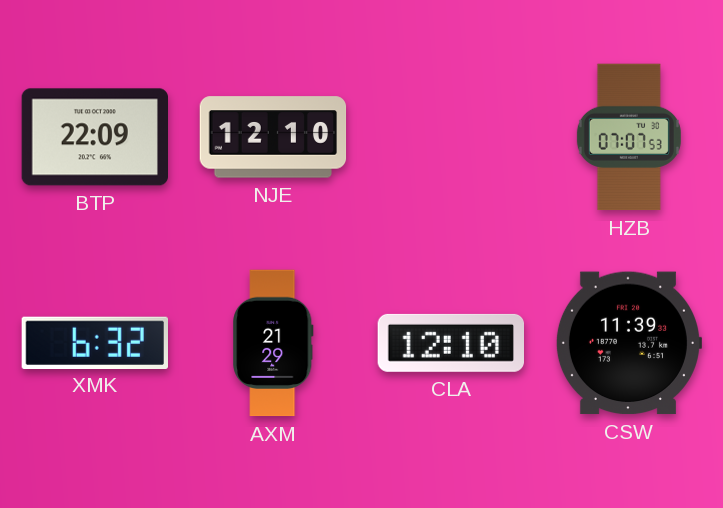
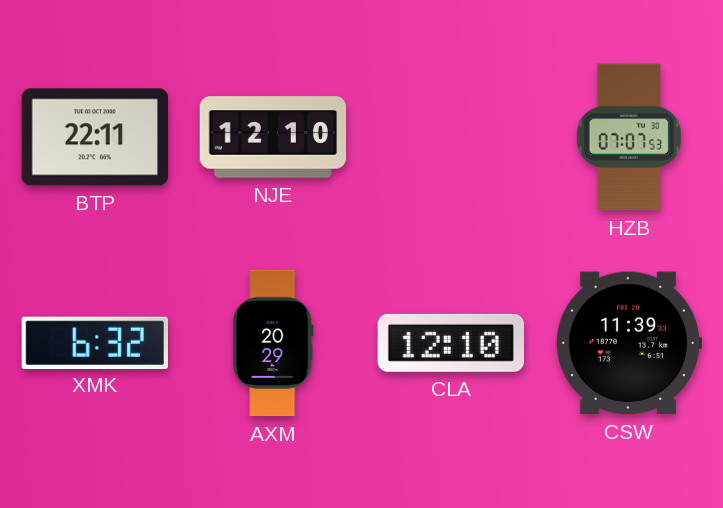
BTP: 22:09 -> 22:11 (94, 137)
AXM: 21:29 -> 20:29 (273, 343)
